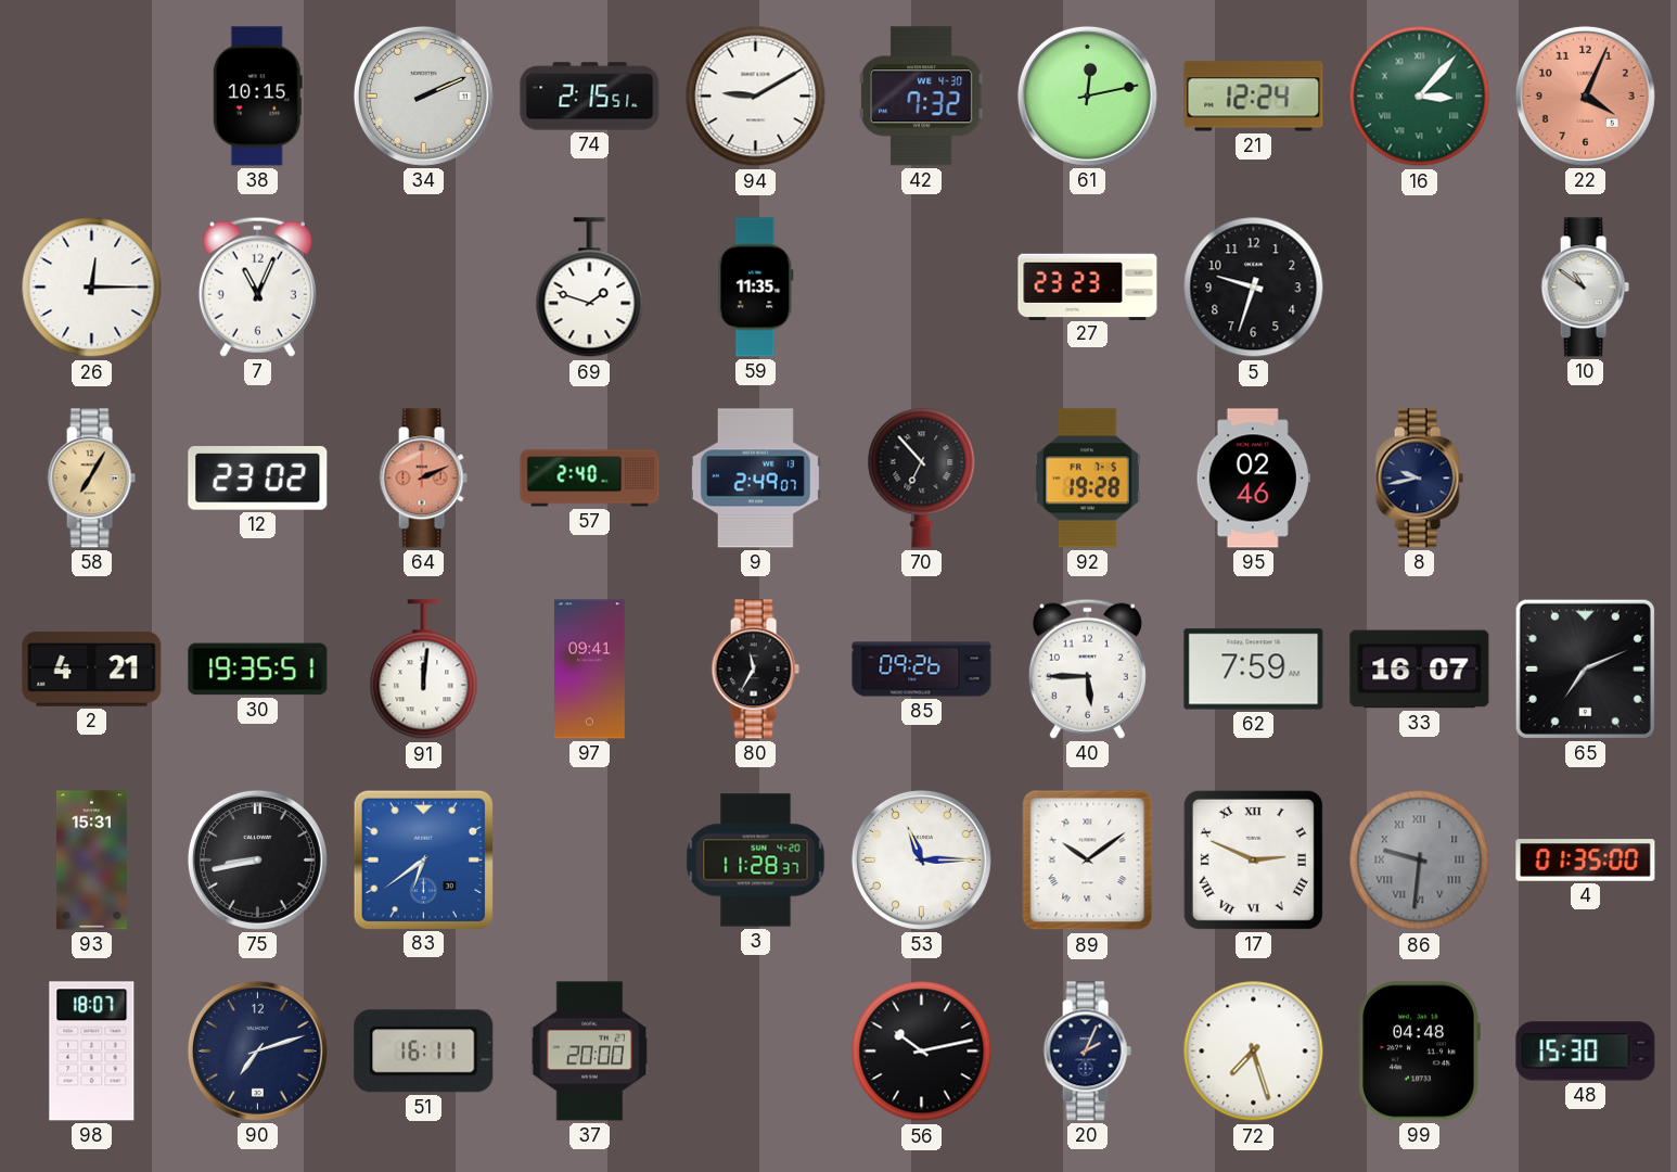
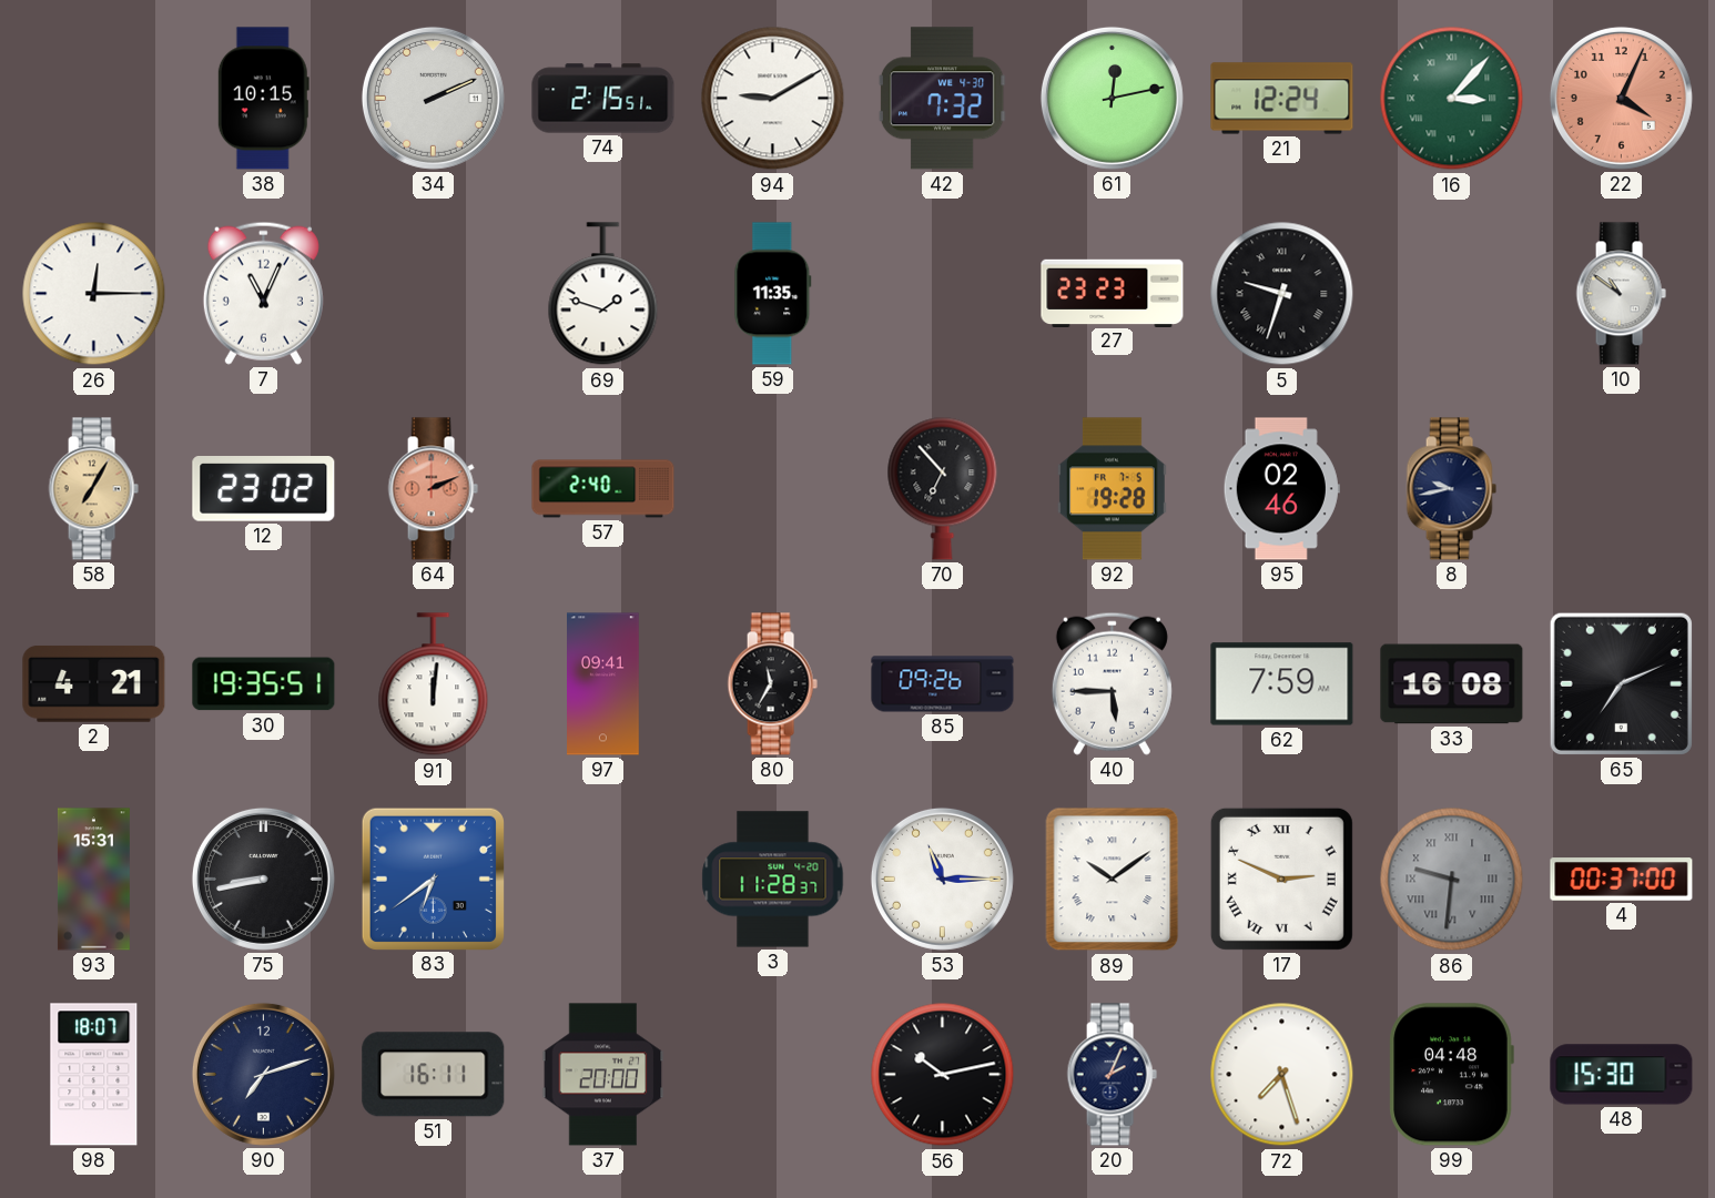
5 numerals: Arabic -> Roman (1282, 294)
9: 2:49 -> none (755, 479)
33: 16:07 -> 16:08 (1452, 684)
4: 01:35 -> 00:37 (1622, 880)
